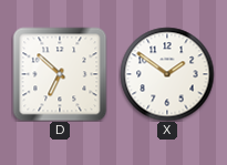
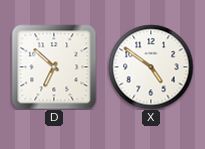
X: 1:51 -> 4:51 (151, 67)
